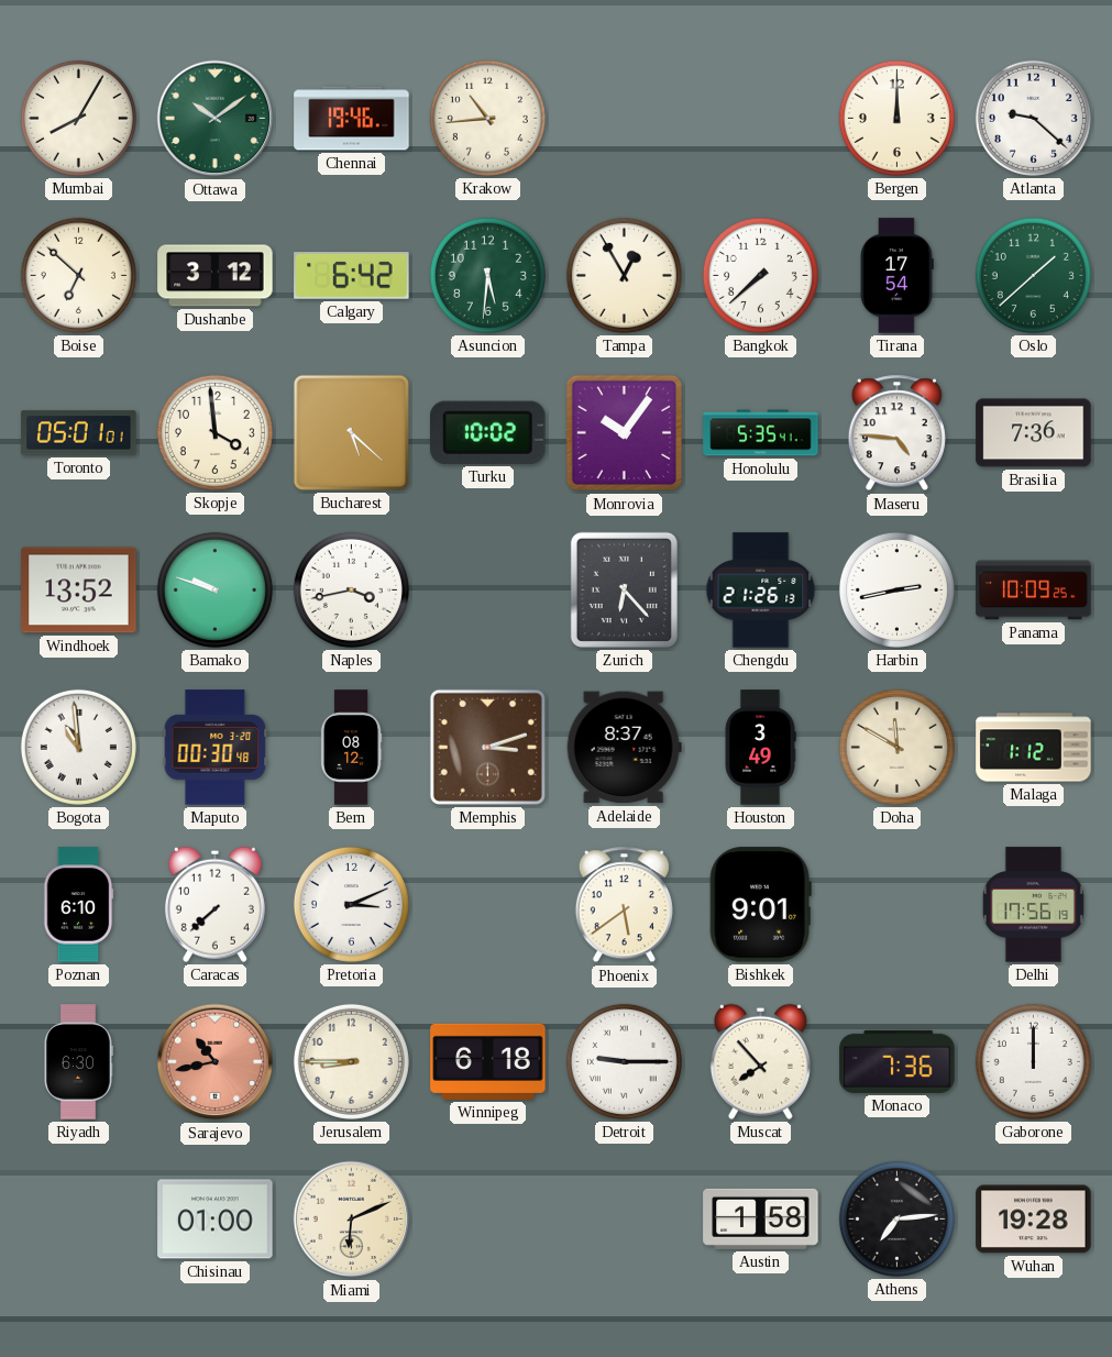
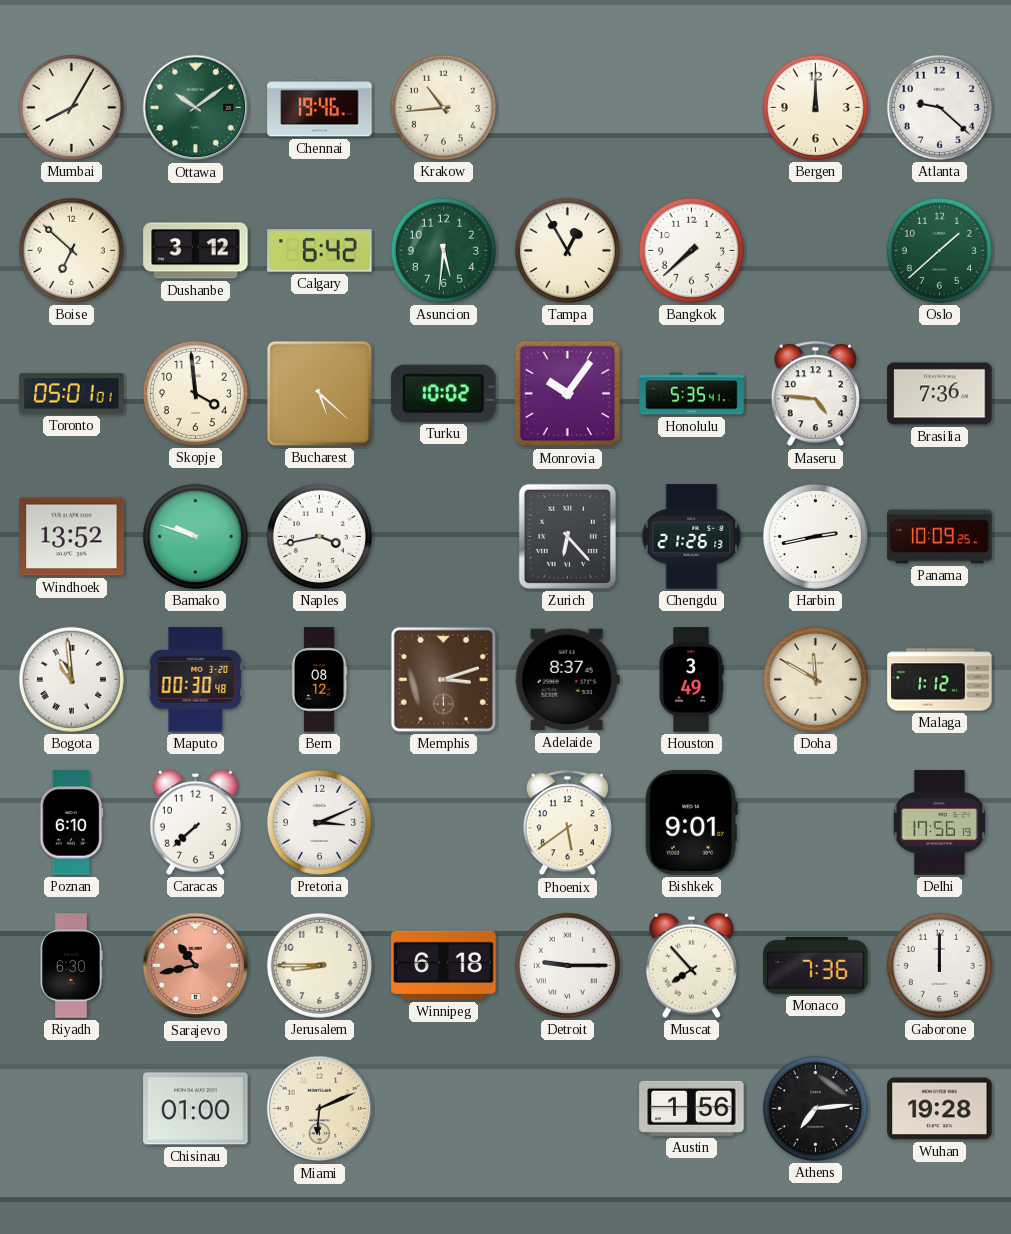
Tirana: 17:54 -> none (898, 276)
Austin: 1:58 -> 1:56 (692, 1108)
